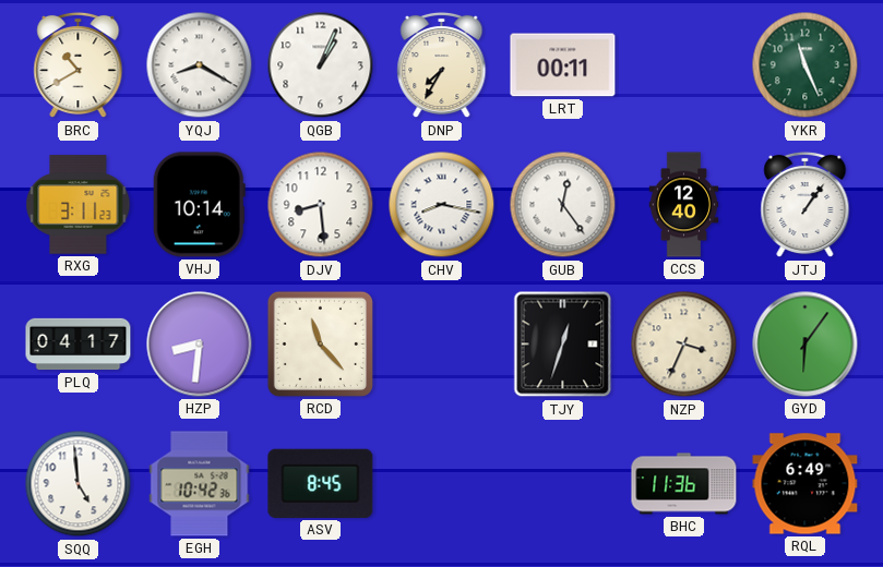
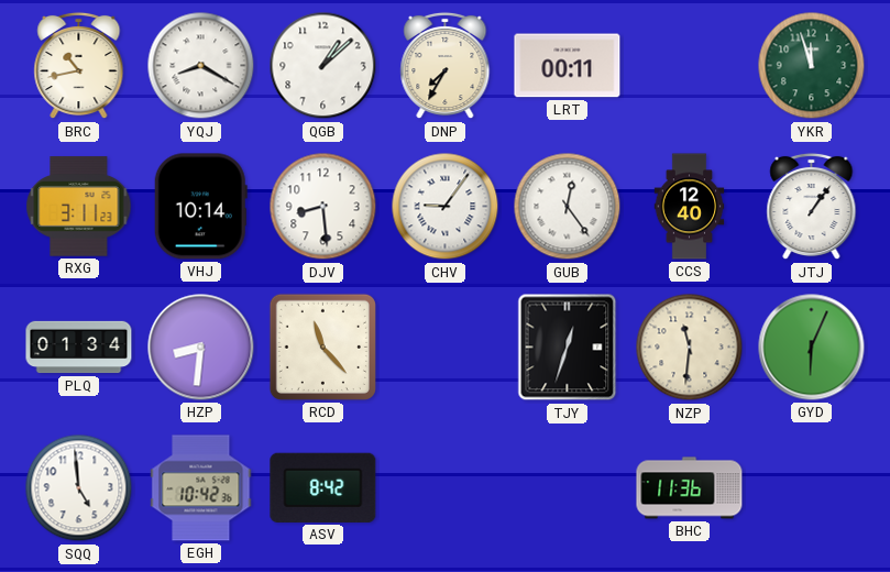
BRC: 10:40 -> 10:43 (79, 66)
QGB: 1:04 -> 1:08 (323, 66)
YKR: 11:26 -> 11:57 (812, 66)
CHV: 8:17 -> 9:06 (446, 207)
PLQ: 04:17 -> 01:34 (79, 348)
NZP: 3:34 -> 11:31 (690, 348)
GYD: 6:06 -> 6:04 (812, 348)
ASV: 8:45 -> 8:42 (323, 487)
RQL: 6:49 -> none (806, 484)
